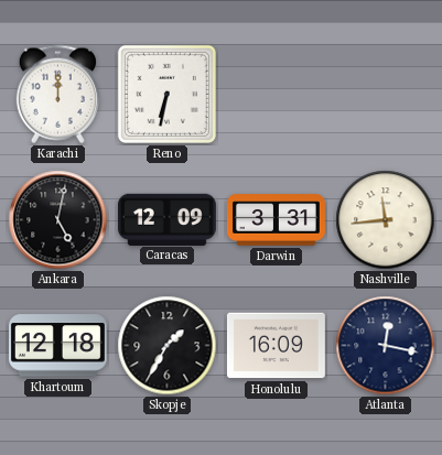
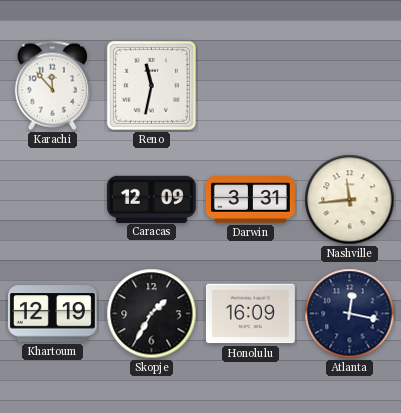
Karachi: 12:00 -> 11:53 (52, 86)
Reno: 6:32 -> 11:32 (151, 85)
Ankara: 5:02 -> none (58, 220)
Khartoum: 12:18 -> 12:19 (52, 314)
